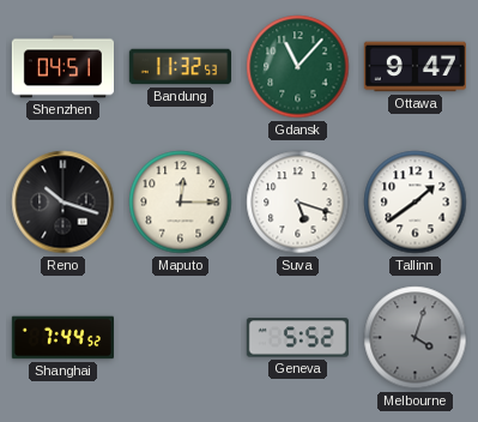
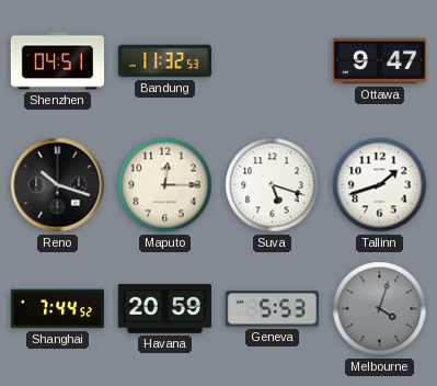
Gdansk: 11:07 -> none (298, 67)
Tallinn: 1:39 -> 1:42 (380, 185)
Havana: none -> 20:59 (164, 309)
Geneva: 5:52 -> 5:53 (272, 309)
